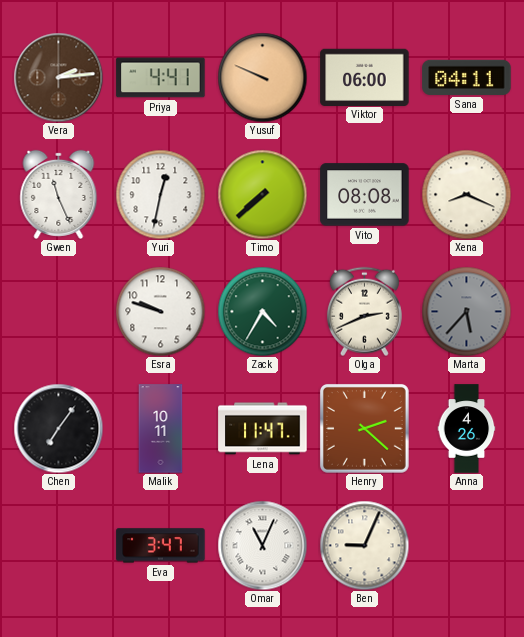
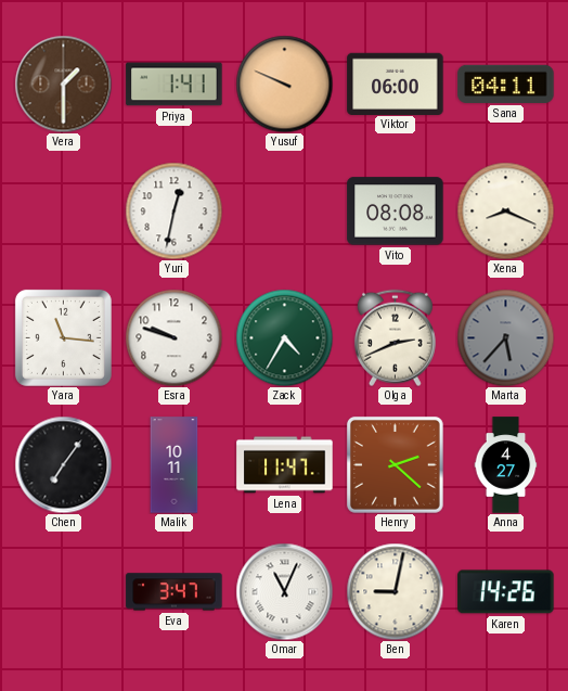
Vera: 2:14 -> 1:30 (63, 84)
Priya: 4:41 -> 1:41 (175, 85)
Gwen: 11:26 -> none (59, 194)
Timo: 7:38 -> none (262, 194)
Yara: none -> 11:16 (63, 337)
Anna: 4:26 -> 4:27 (506, 465)
Ben: 9:04 -> 9:02 (395, 591)
Karen: none -> 14:26 (506, 592)
